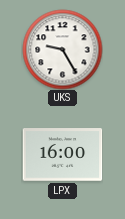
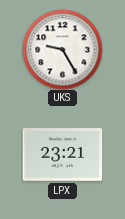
LPX: 16:00 -> 23:21 (62, 155)
